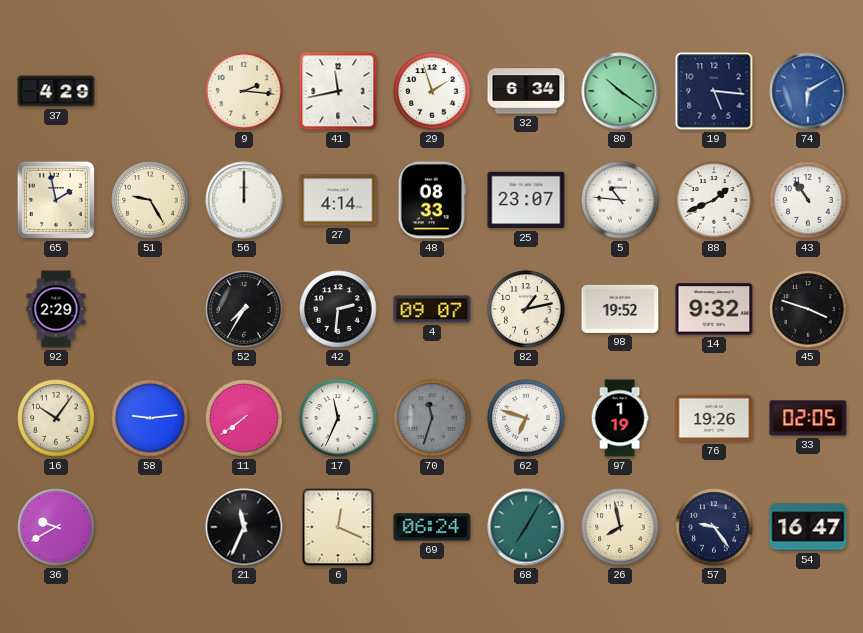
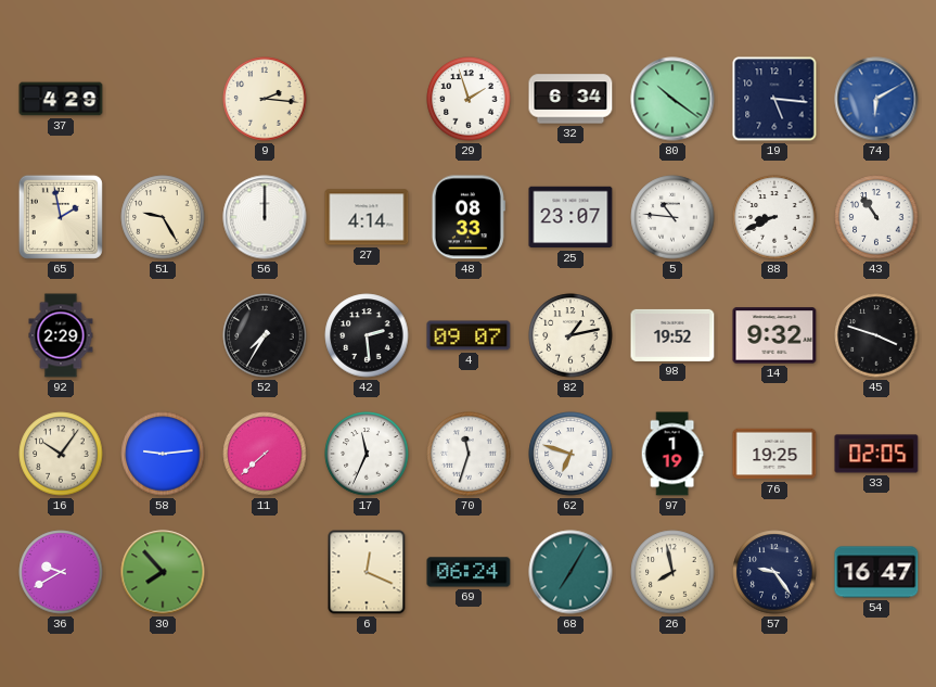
41: 11:43 -> none (338, 91)
88: 1:41 -> 8:41 (774, 217)
42: 2:31 -> 2:29 (367, 335)
11: 7:39 -> 7:38 (265, 454)
70 dial: grey -> white (469, 454)
76: 19:26 -> 19:25 (774, 454)
30: none -> 7:53 (163, 572)
21: 11:34 -> none (244, 527)
